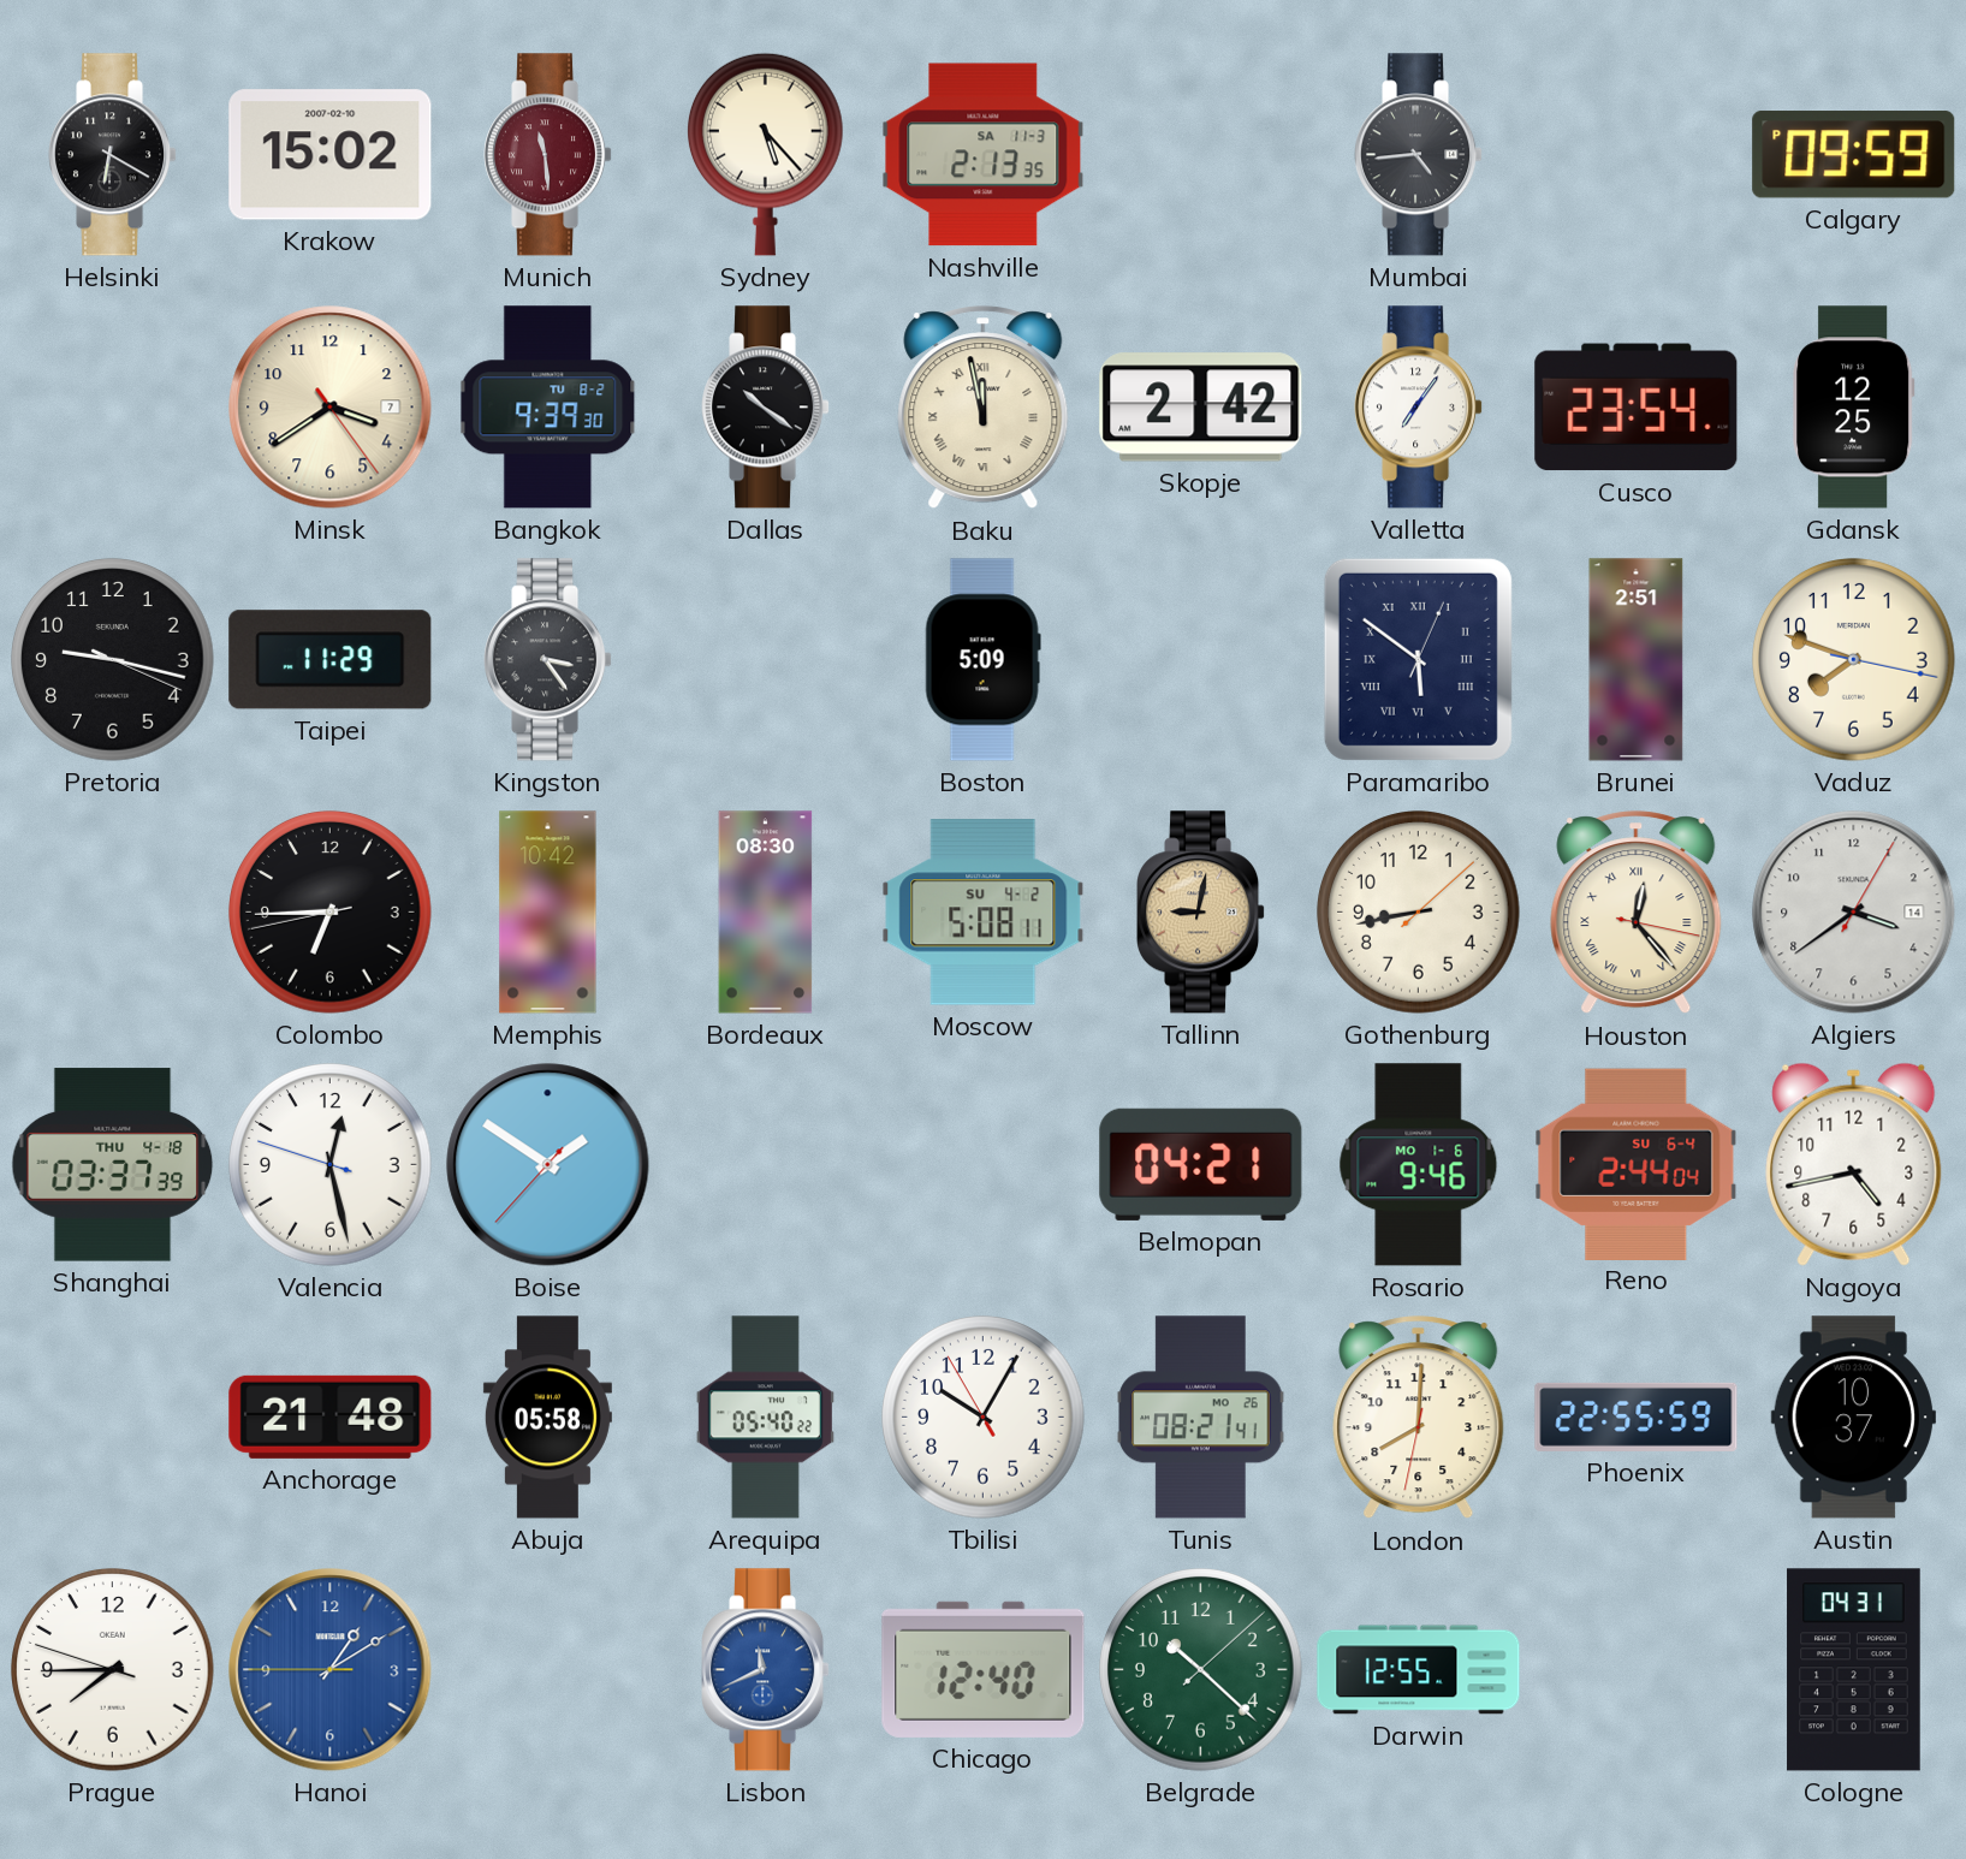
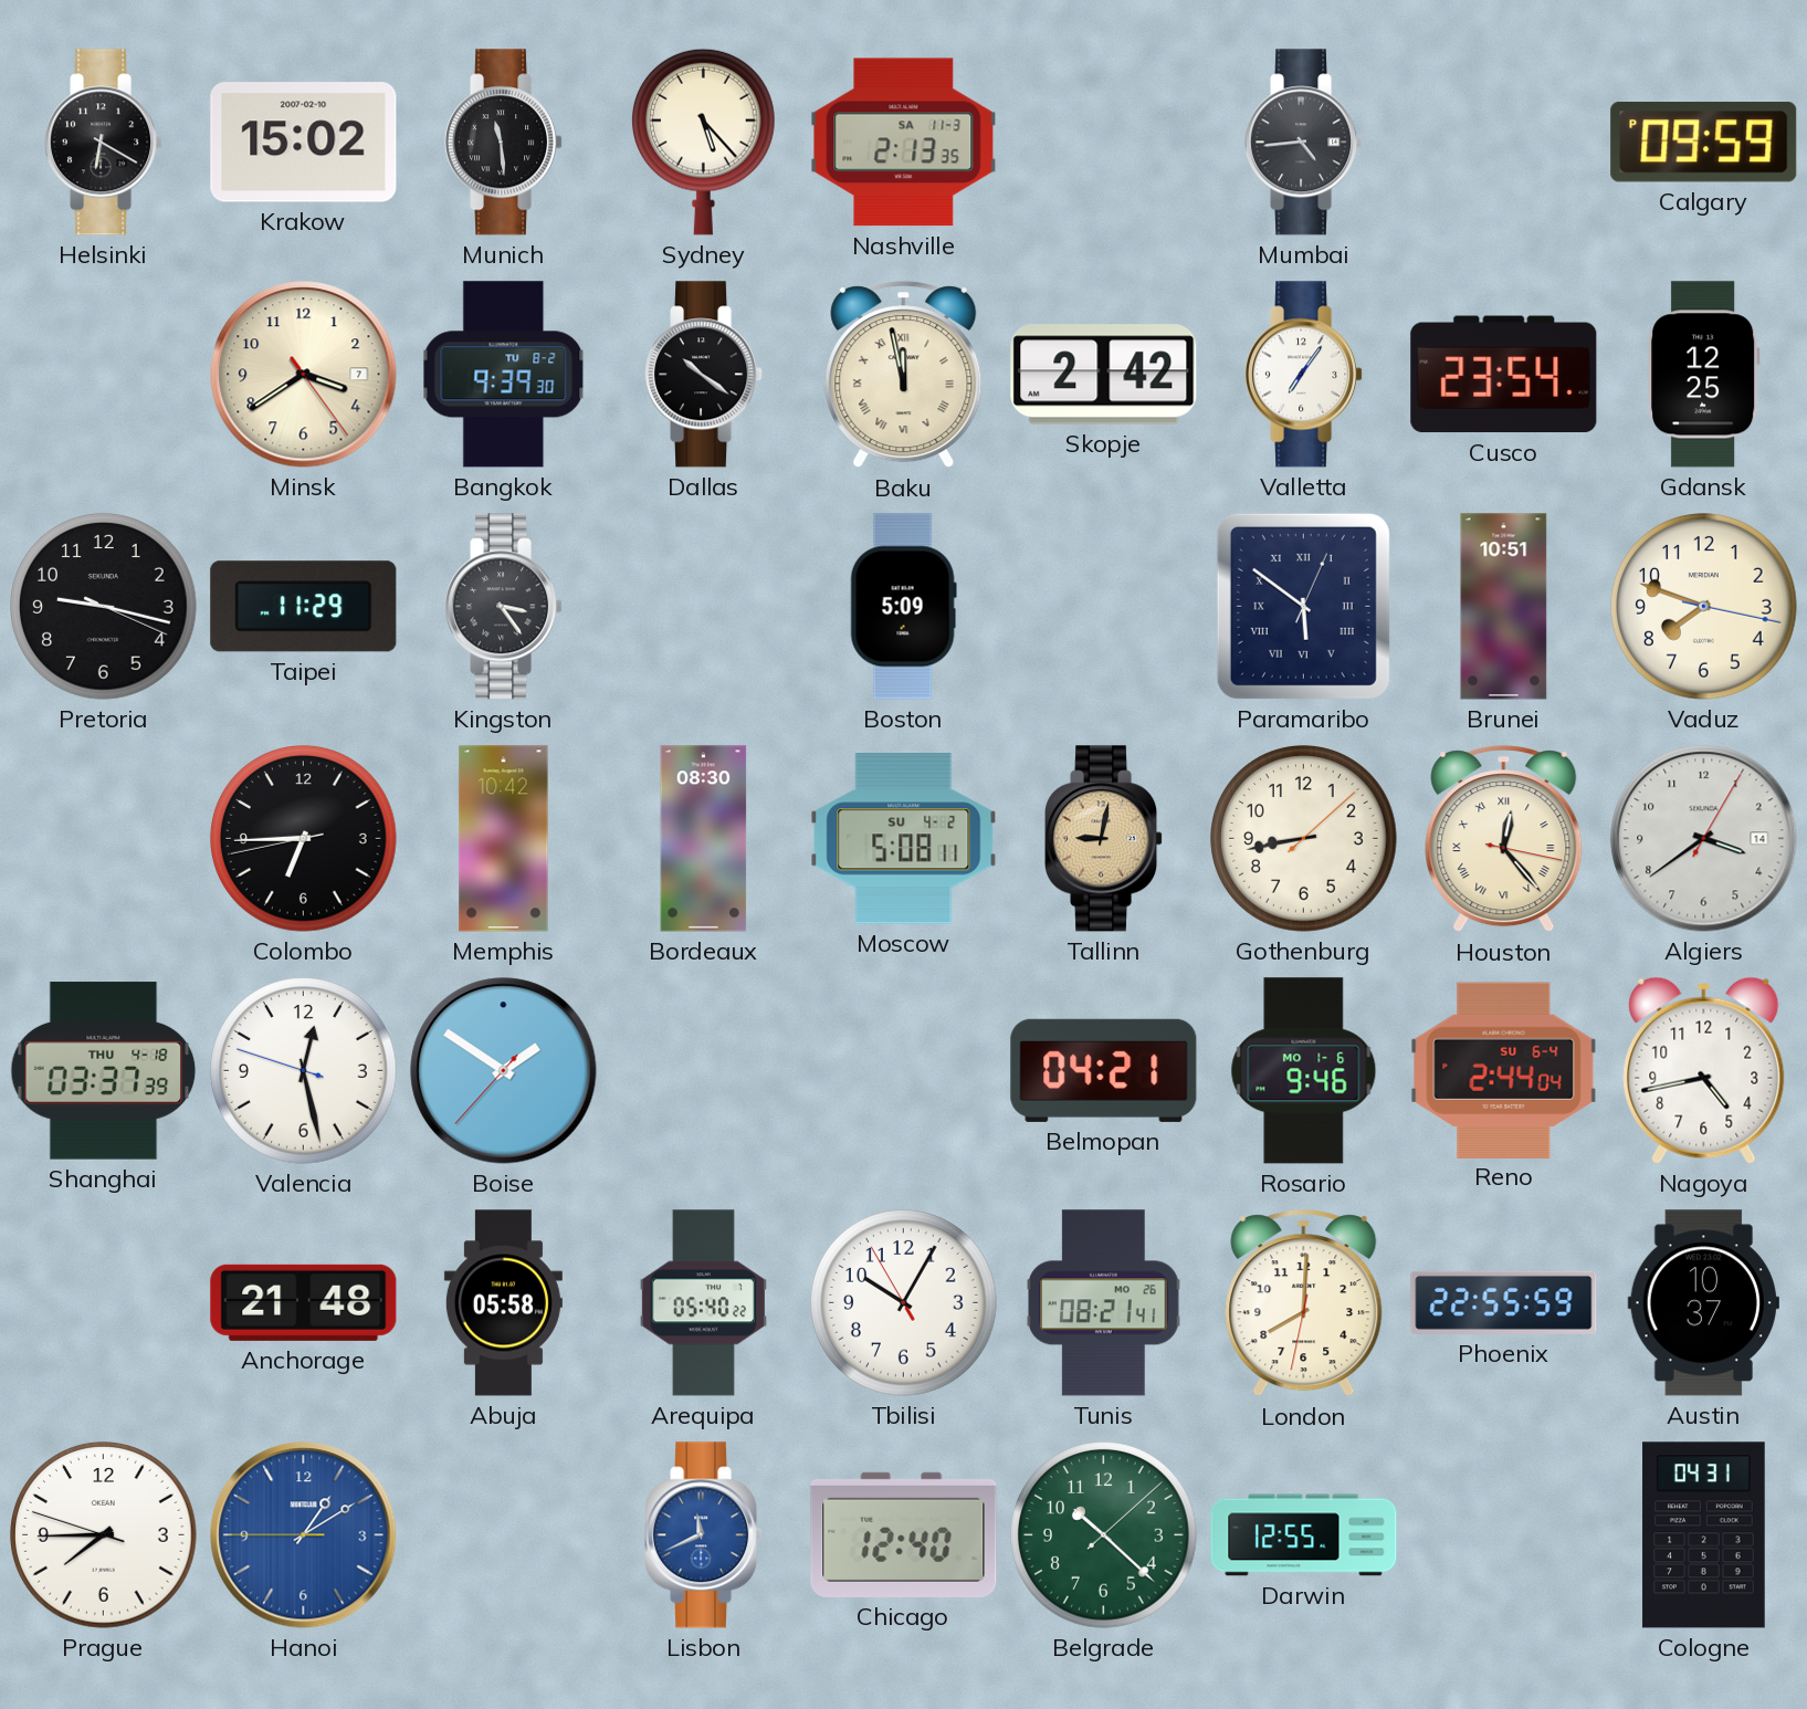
Munich dial: burgundy -> black (505, 143)
Brunei: 2:51 -> 10:51 (1504, 607)
